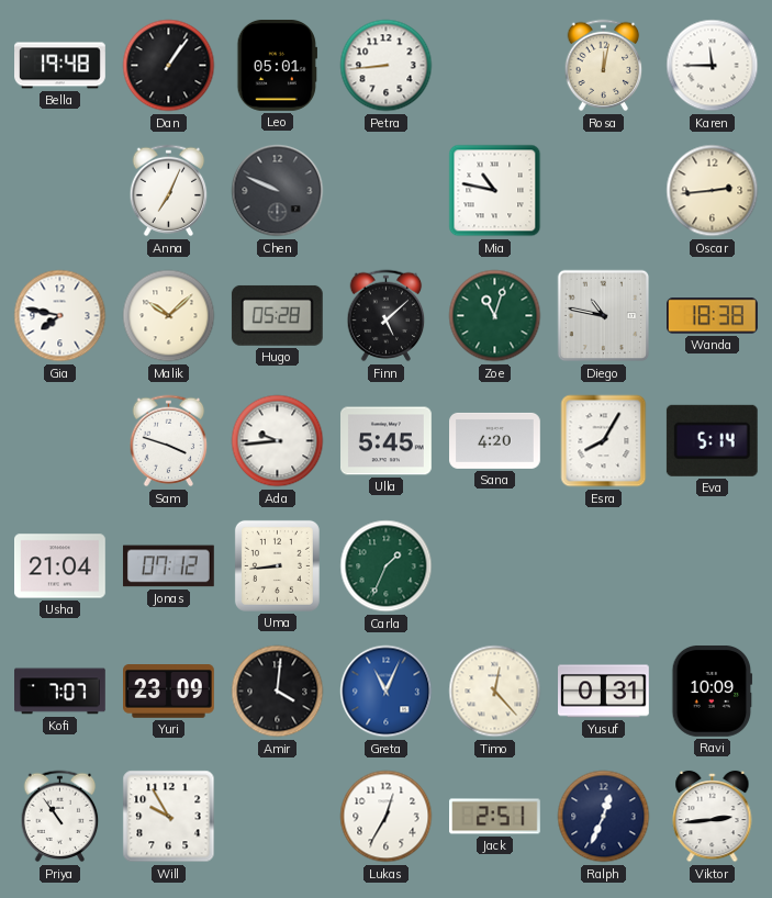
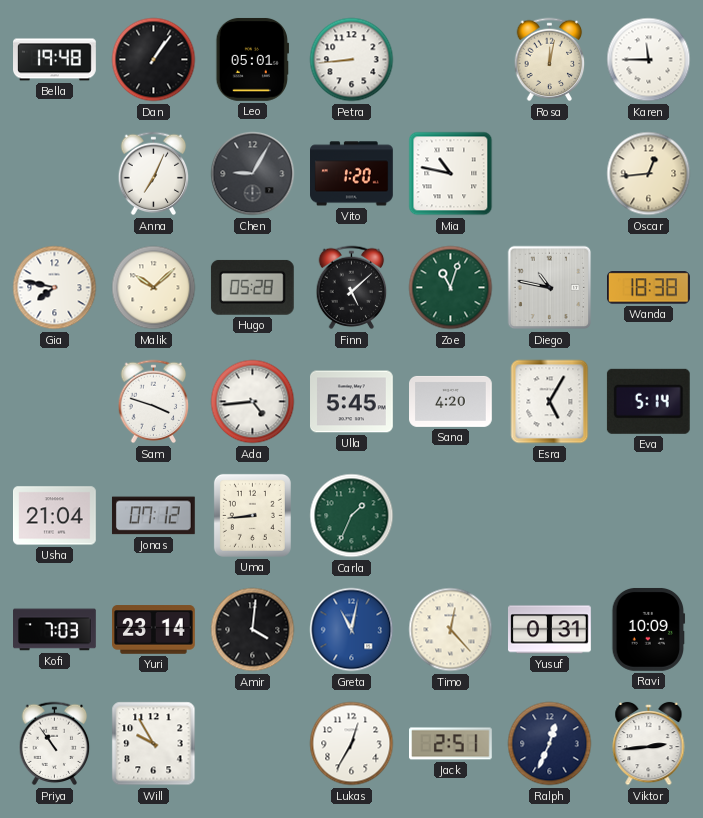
Chen: 9:49 -> 9:05 (253, 174)
Vito: none -> 1:20 (352, 174)
Oscar: 2:44 -> 12:44 (649, 174)
Ada: 9:44 -> 4:44 (253, 402)
Esra: 8:05 -> 5:05 (550, 402)
Kofi: 7:07 -> 7:03 (55, 630)
Yuri: 23:09 -> 23:14 (154, 630)
Greta: 11:04 -> 11:02 (352, 630)
